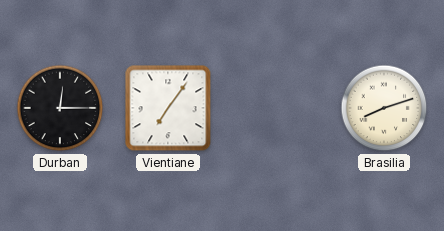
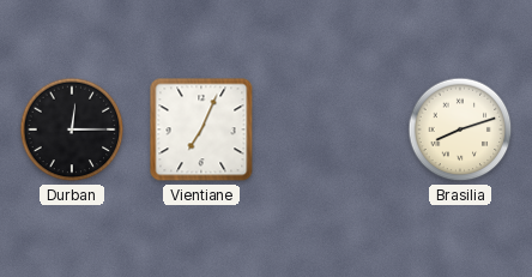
Vientiane: 7:06 -> 7:04 (201, 130)
